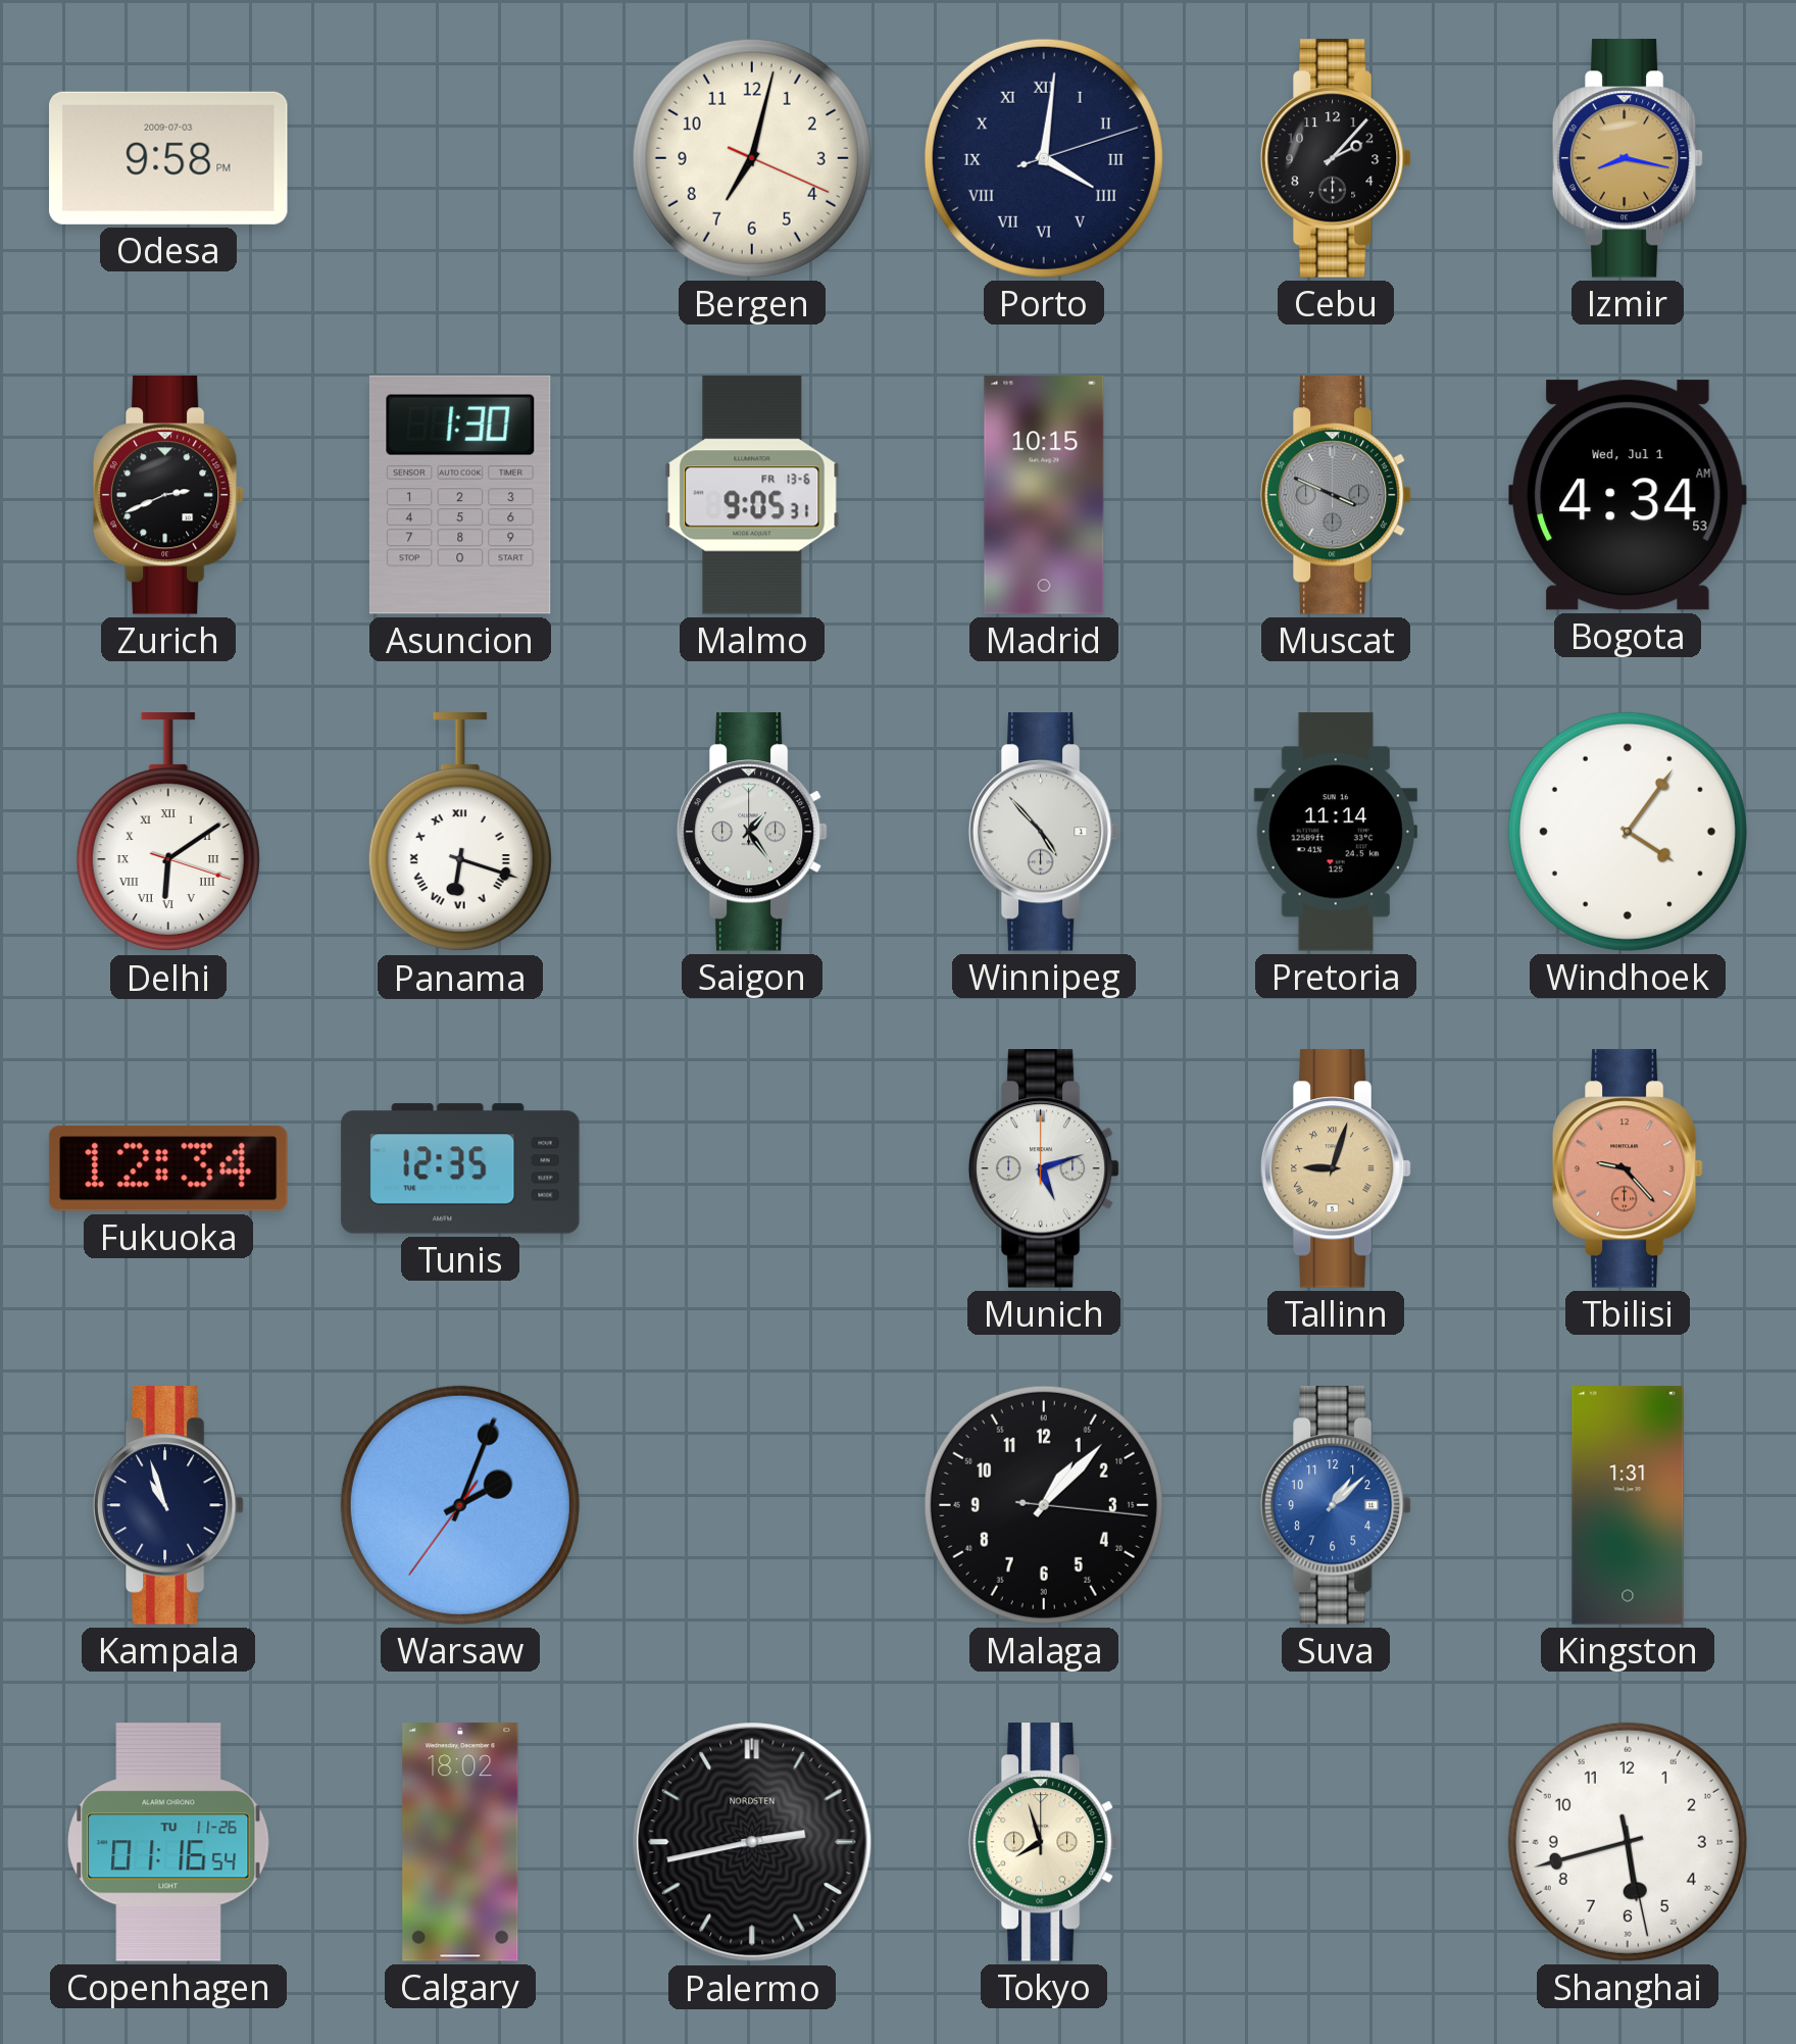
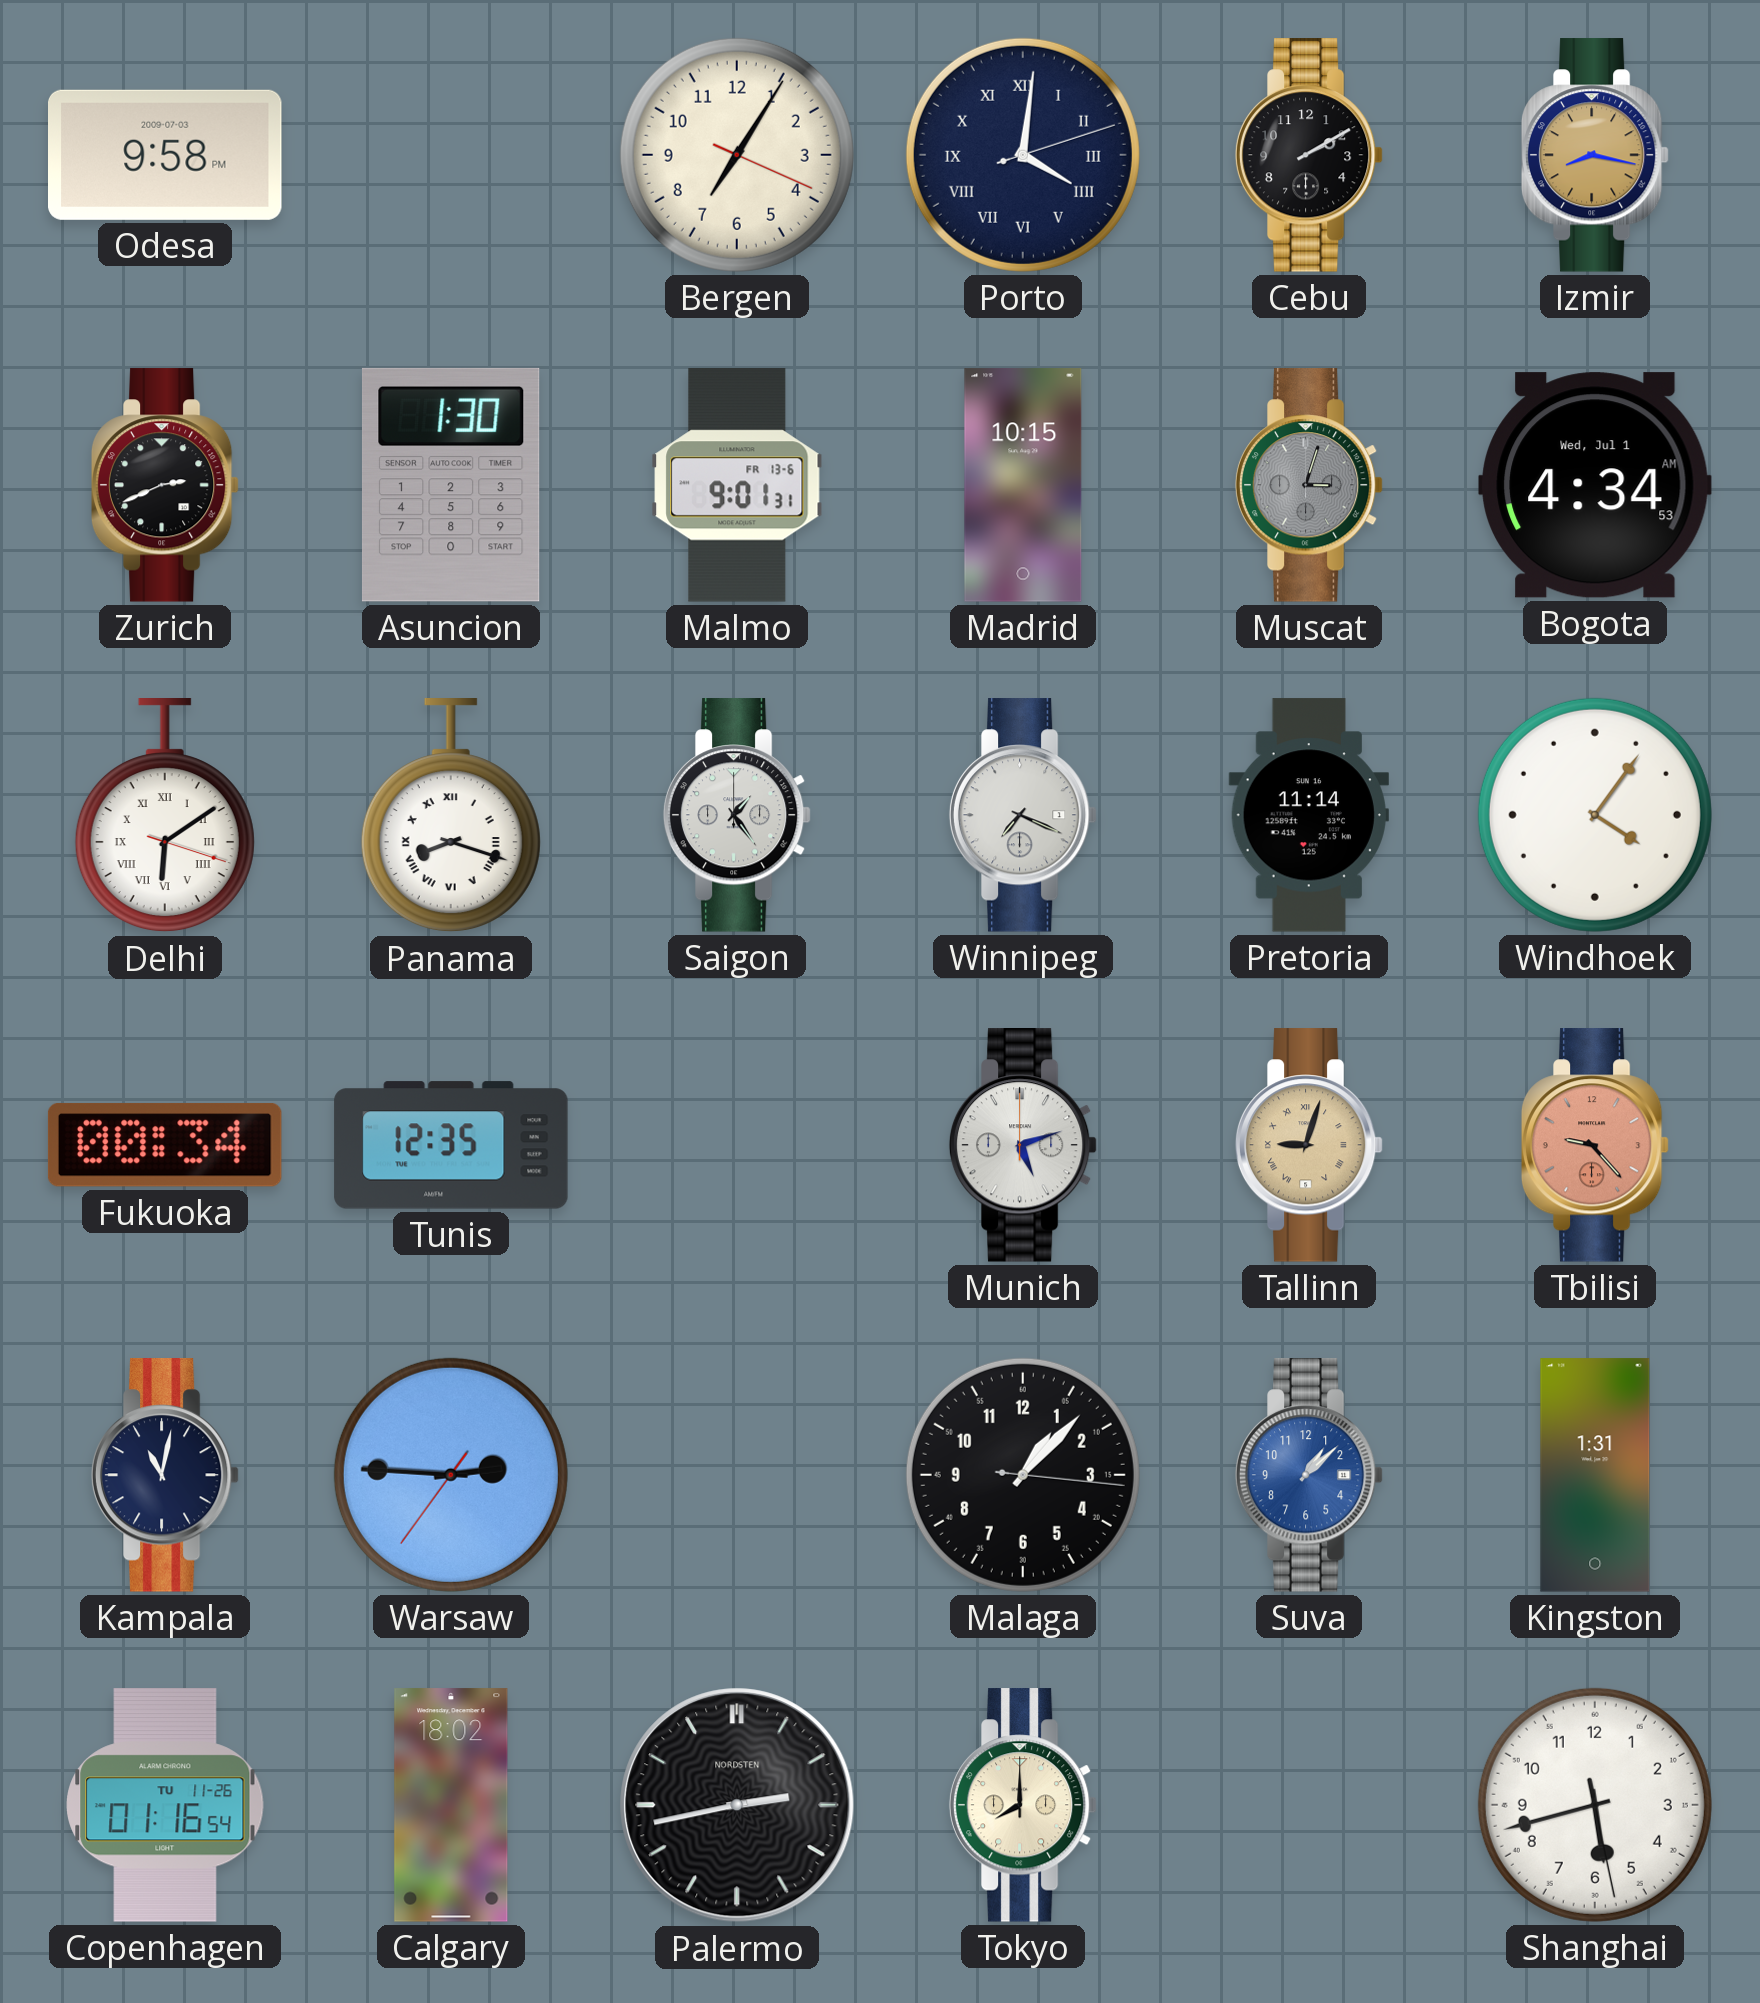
Bergen: 7:02 -> 7:05 (737, 155)
Cebu: 2:07 -> 2:10 (1309, 155)
Malmo: 9:05 -> 9:01 (737, 485)
Muscat: 3:49 -> 3:03 (1309, 485)
Panama: 6:18 -> 8:18 (451, 816)
Winnipeg: 4:53 -> 7:19 (1023, 815)
Fukuoka: 12:34 -> 00:34 (165, 1145)
Kampala: 10:57 -> 11:02 (165, 1475)
Warsaw: 2:03 -> 2:45 (451, 1475)
Tokyo: 7:57 -> 8:00 (1023, 1805)
